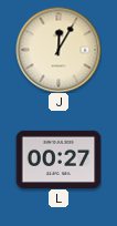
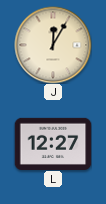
L: 00:27 -> 12:27 (53, 143)
